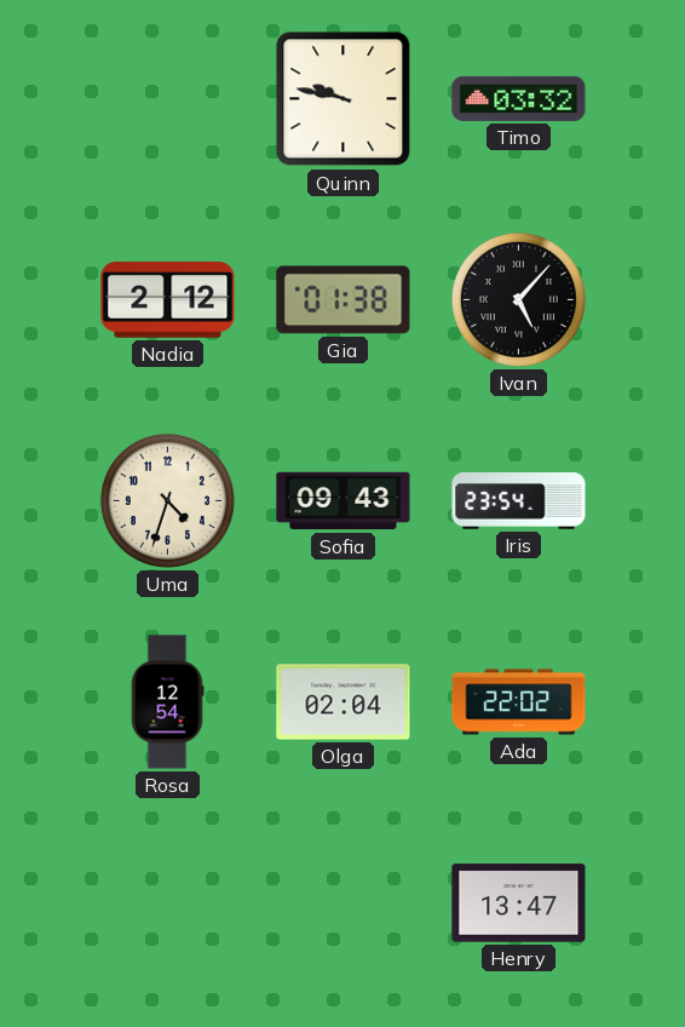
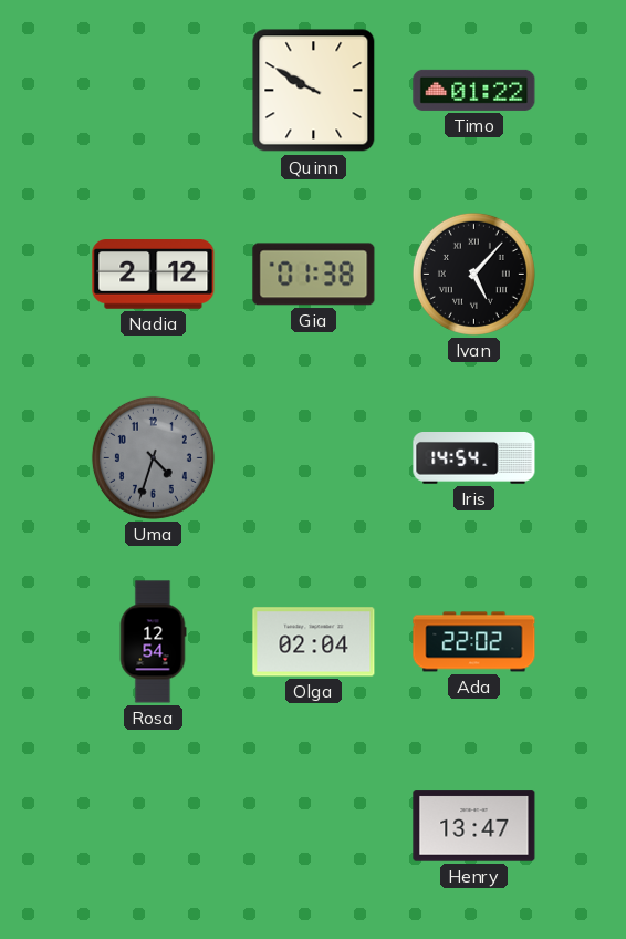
Quinn: 9:47 -> 9:50 (314, 91)
Timo: 03:32 -> 01:22 (474, 90)
Uma dial: cream -> grey (153, 457)
Sofia: 09:43 -> none (344, 501)
Iris: 23:54 -> 14:54 (474, 458)
